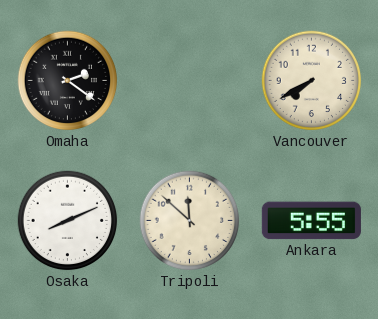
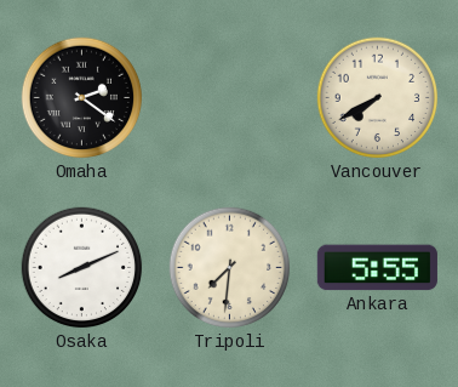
Tripoli: 11:52 -> 7:31 (230, 268)
